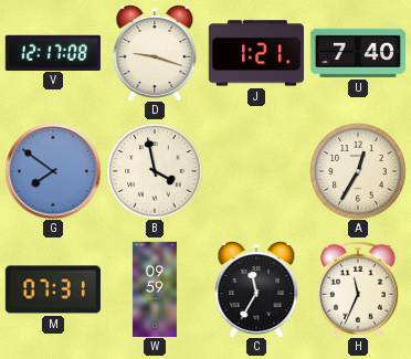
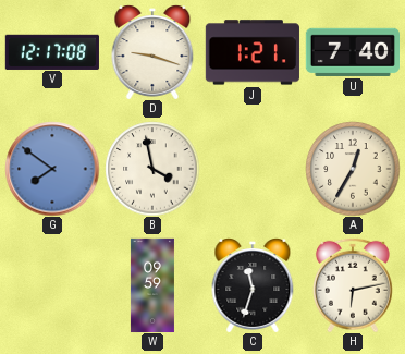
M: 07:31 -> none (52, 289)
C: 11:35 -> 11:33 (253, 285)
H: 11:34 -> 6:13 (353, 285)
